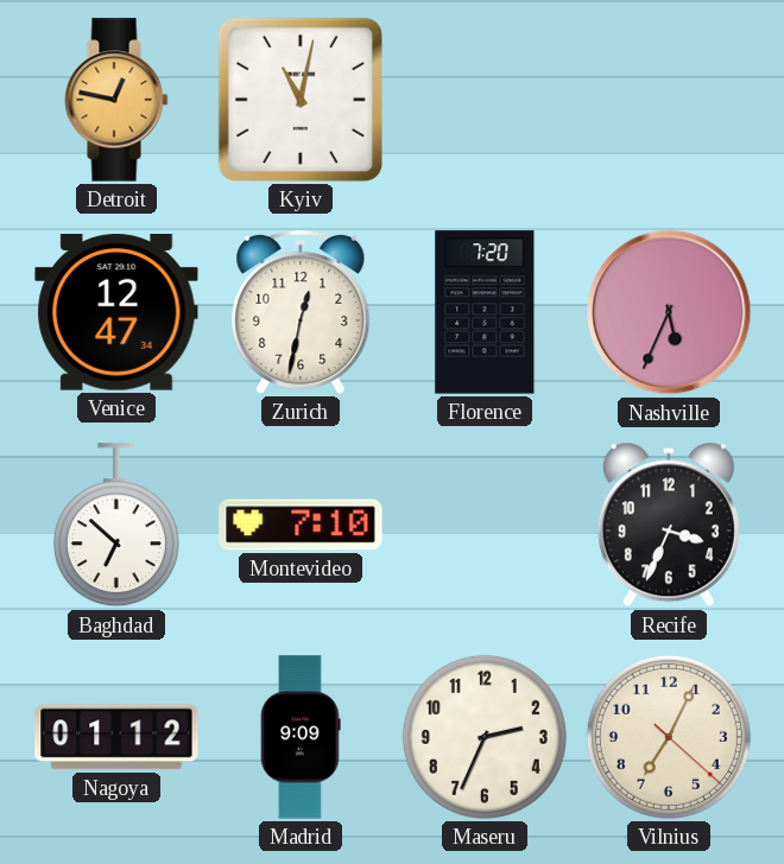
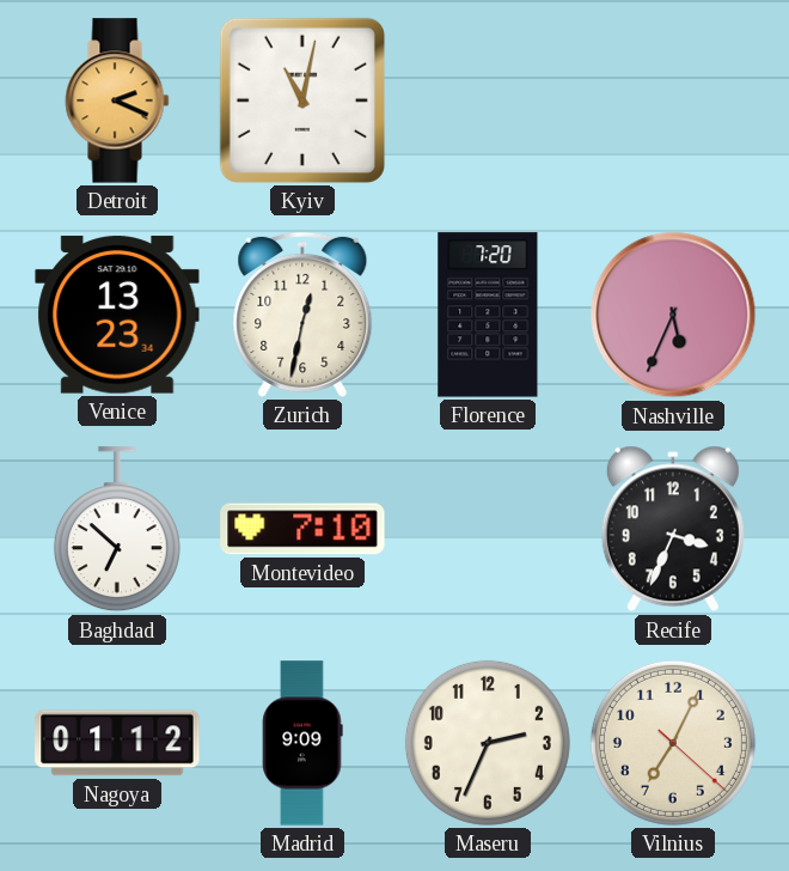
Detroit: 12:47 -> 2:19 (117, 100)
Venice: 12:47 -> 13:23 (117, 315)
